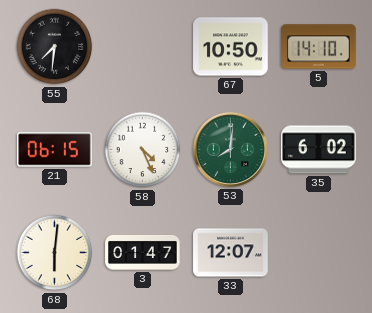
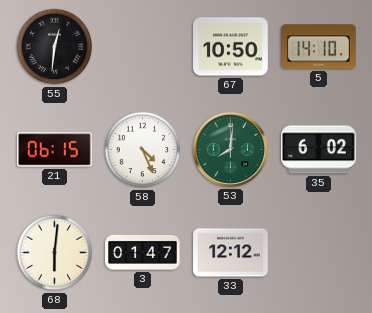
55: 7:31 -> 12:31 (55, 47)
33: 12:07 -> 12:12 (231, 253)
